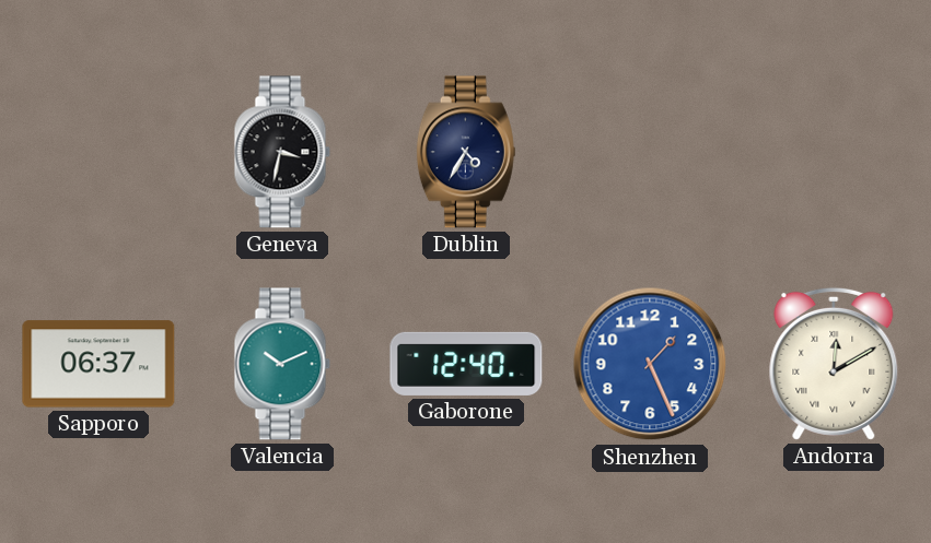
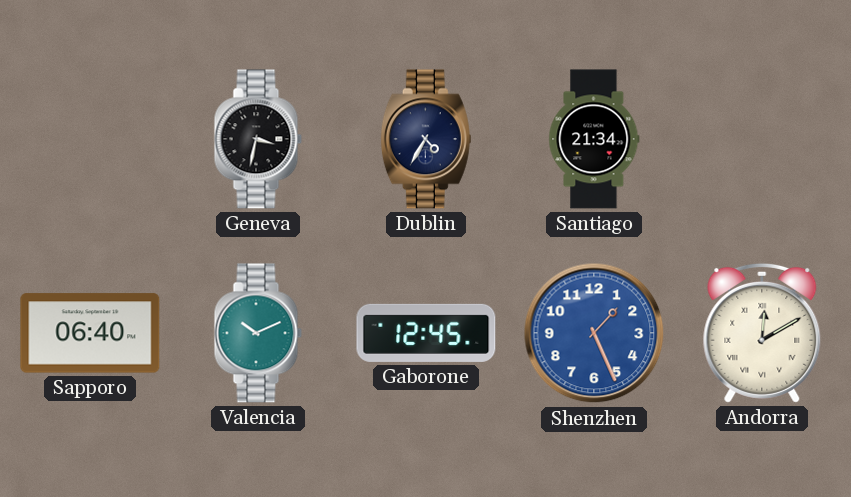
Santiago: none -> 21:34 (594, 139)
Sapporo: 06:37 -> 06:40 (90, 333)
Gaborone: 12:40 -> 12:45 (426, 333)
